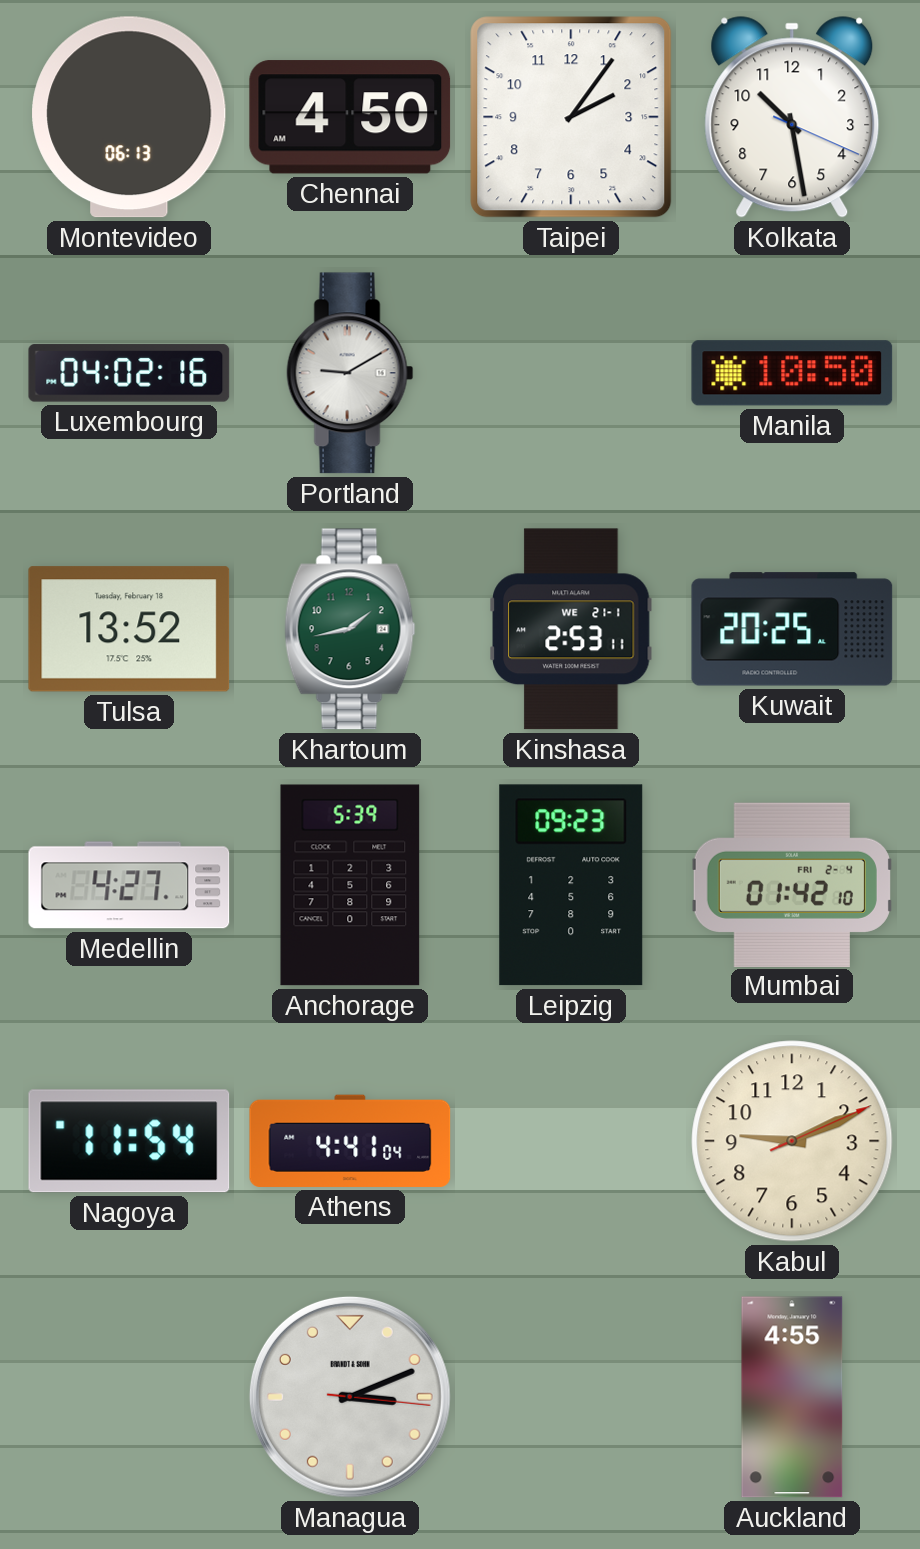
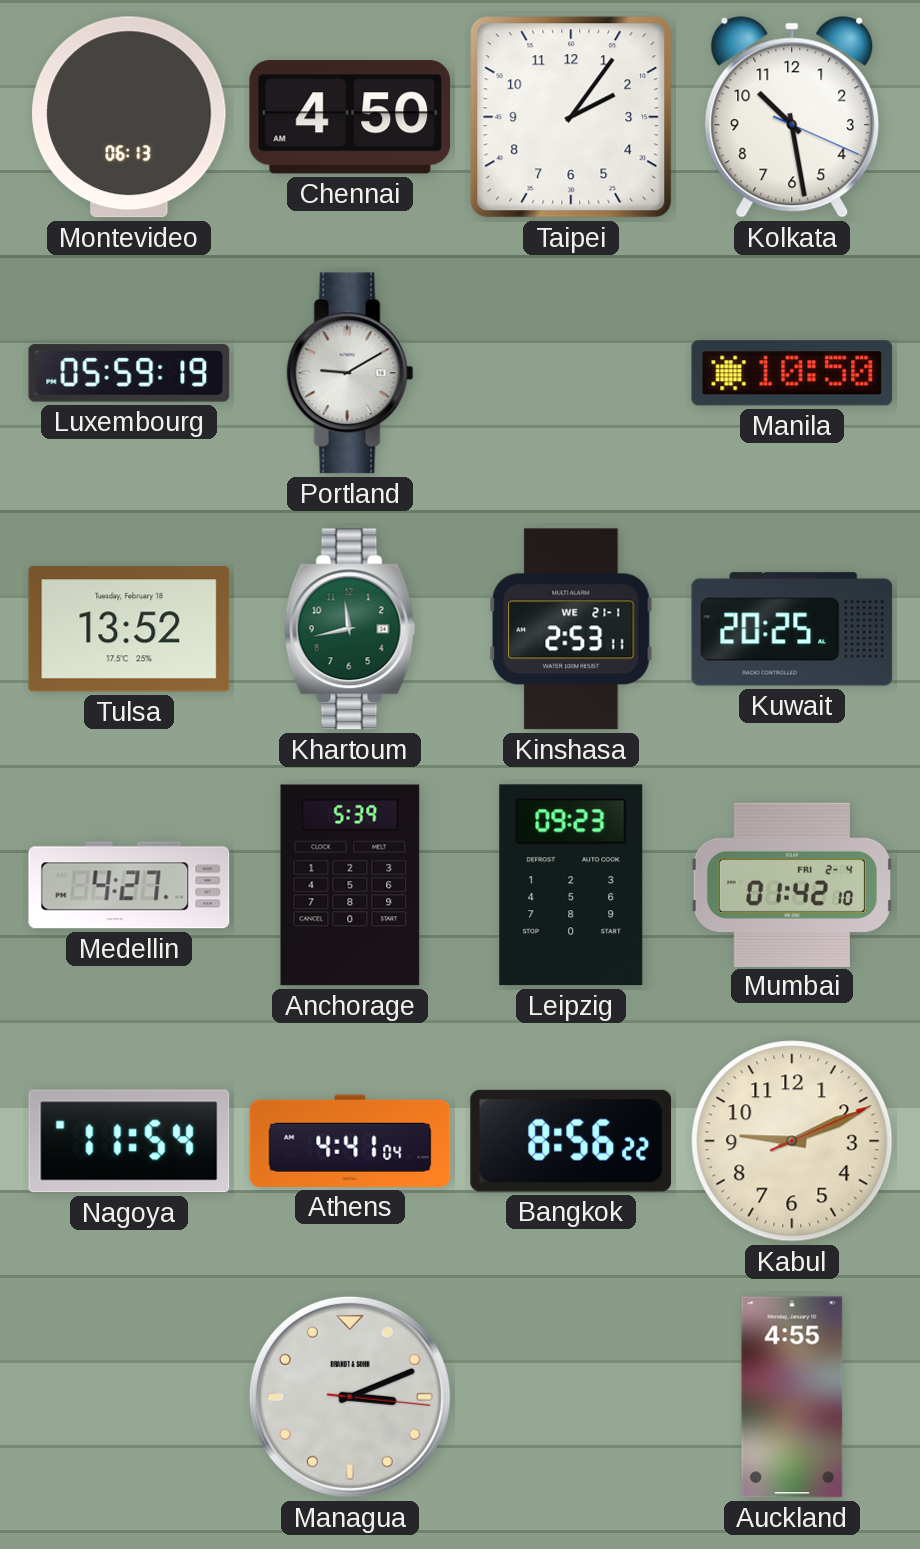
Luxembourg: 04:02 -> 05:59 (129, 373)
Khartoum: 1:43 -> 11:43 (350, 629)
Bangkok: none -> 8:56 (571, 1141)
